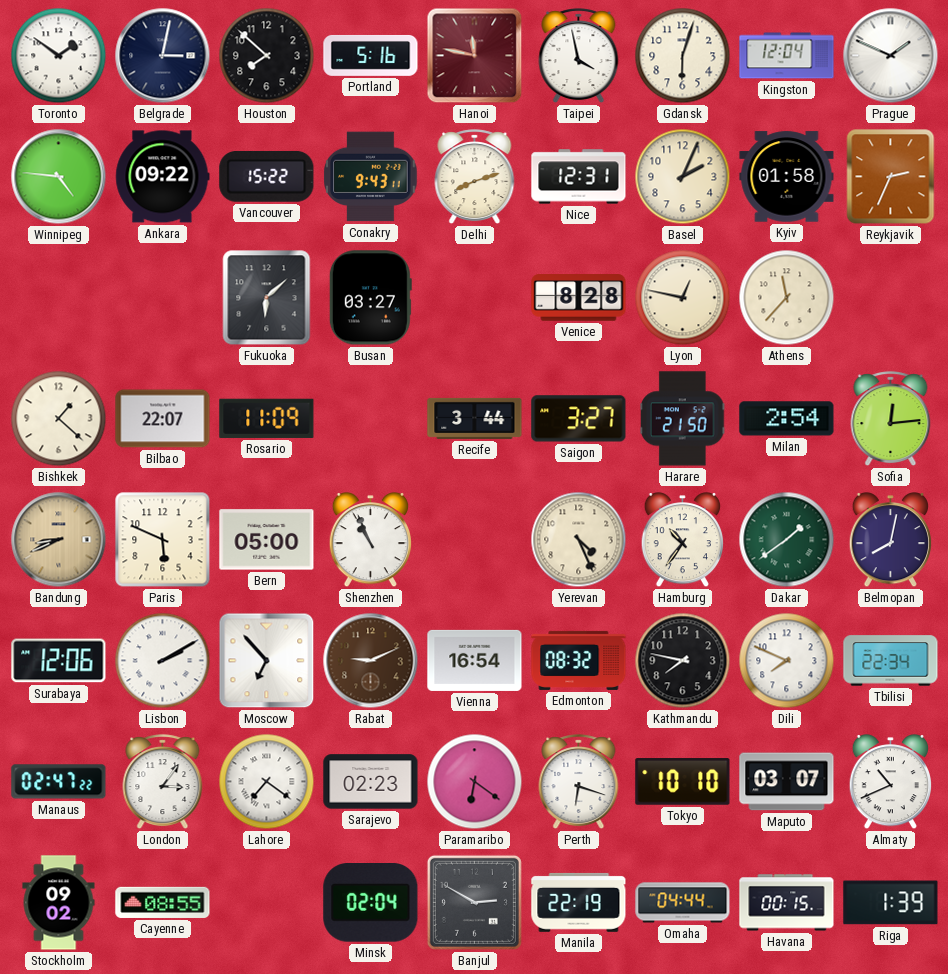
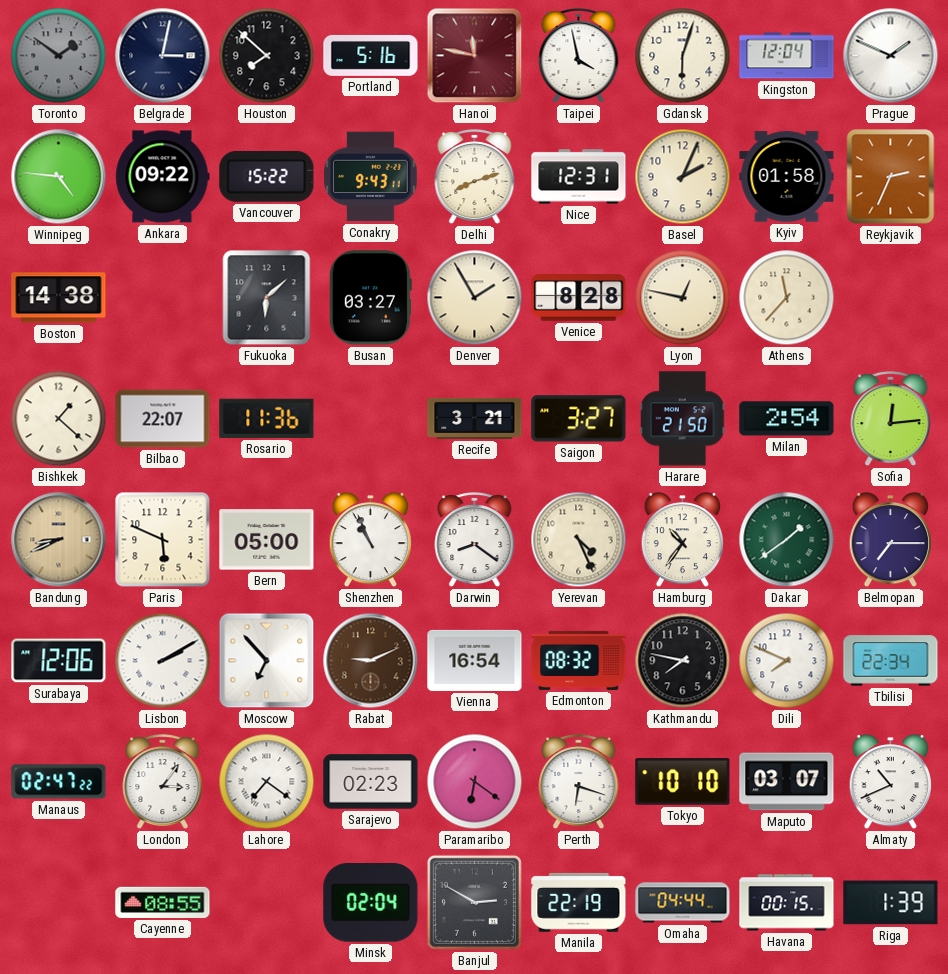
Toronto dial: white -> grey (59, 56)
Boston: none -> 14:38 (59, 298)
Denver: none -> 1:55 (475, 298)
Rosario: 11:09 -> 11:36 (267, 418)
Recife: 3:44 -> 3:21 (475, 418)
Darwin: none -> 8:21 (475, 540)
Belmopan: 8:02 -> 7:15 (890, 540)
Stockholm: 09:02 -> none (59, 903)
